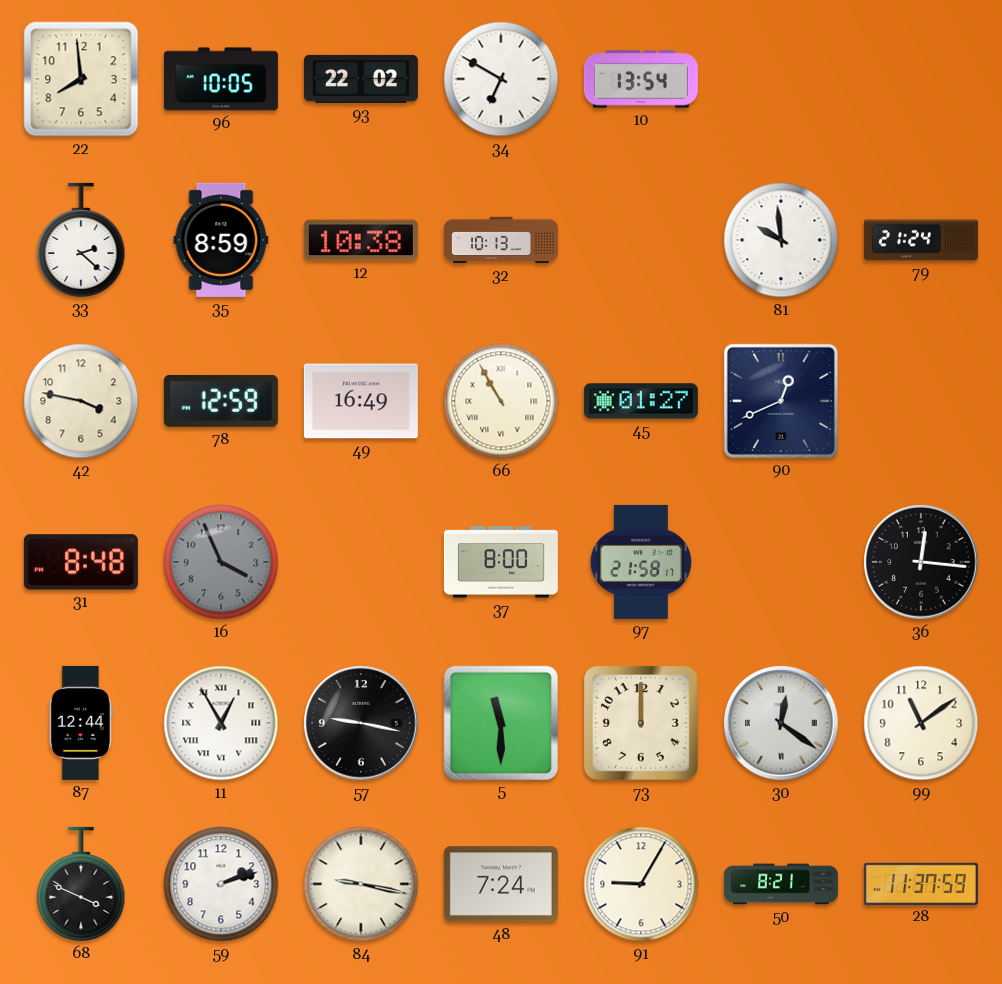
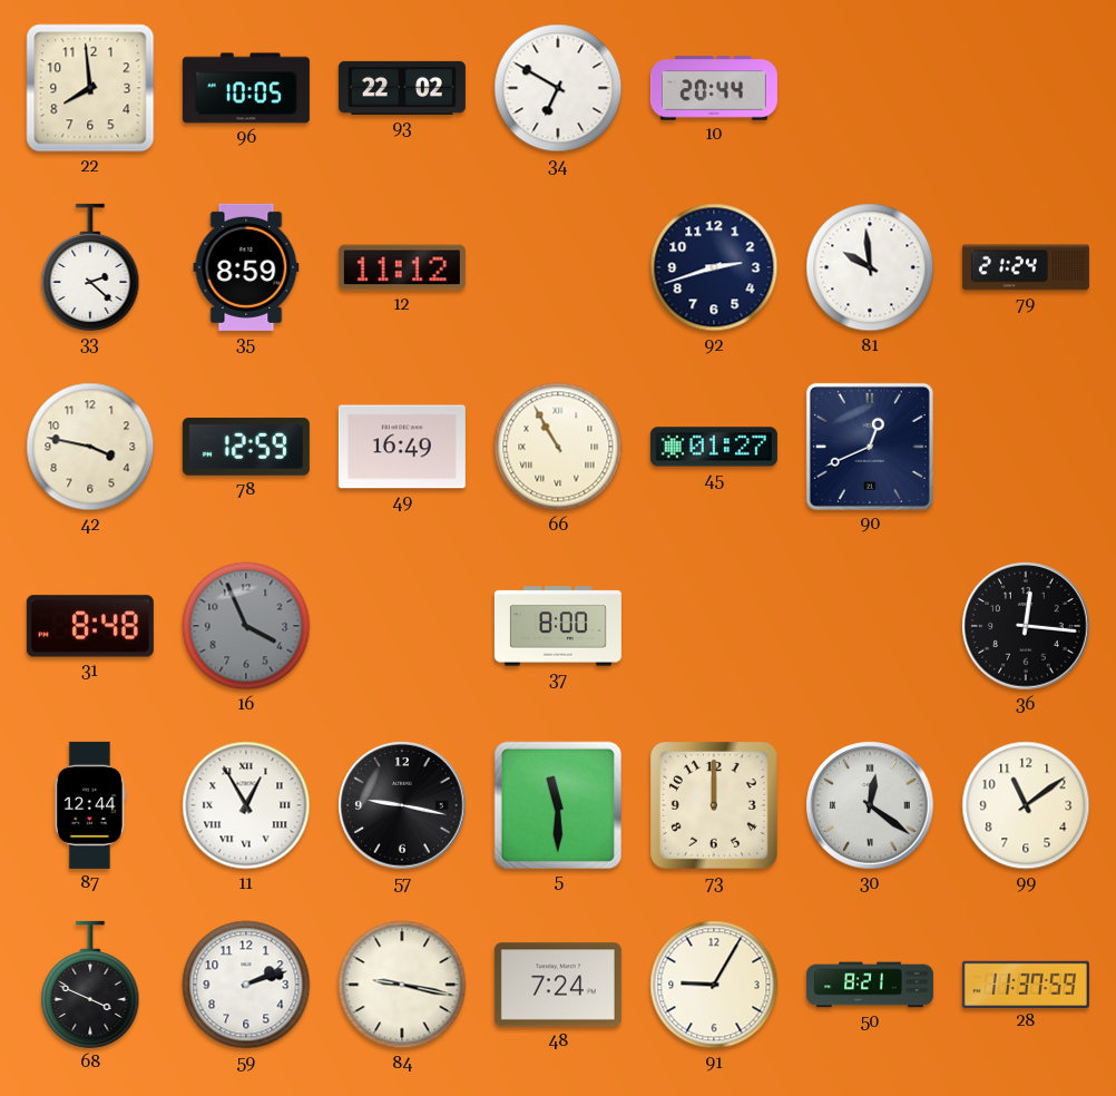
10: 13:54 -> 20:44 (714, 88)
12: 10:38 -> 11:12 (402, 267)
32: 10:13 -> none (501, 240)
92: none -> 2:42 (714, 267)
97: 21:58 -> none (641, 562)
